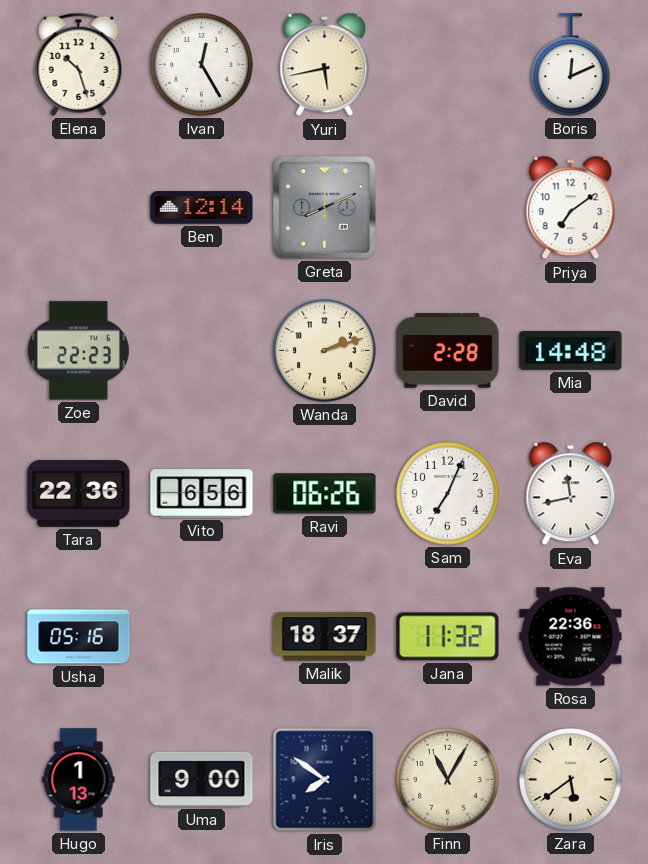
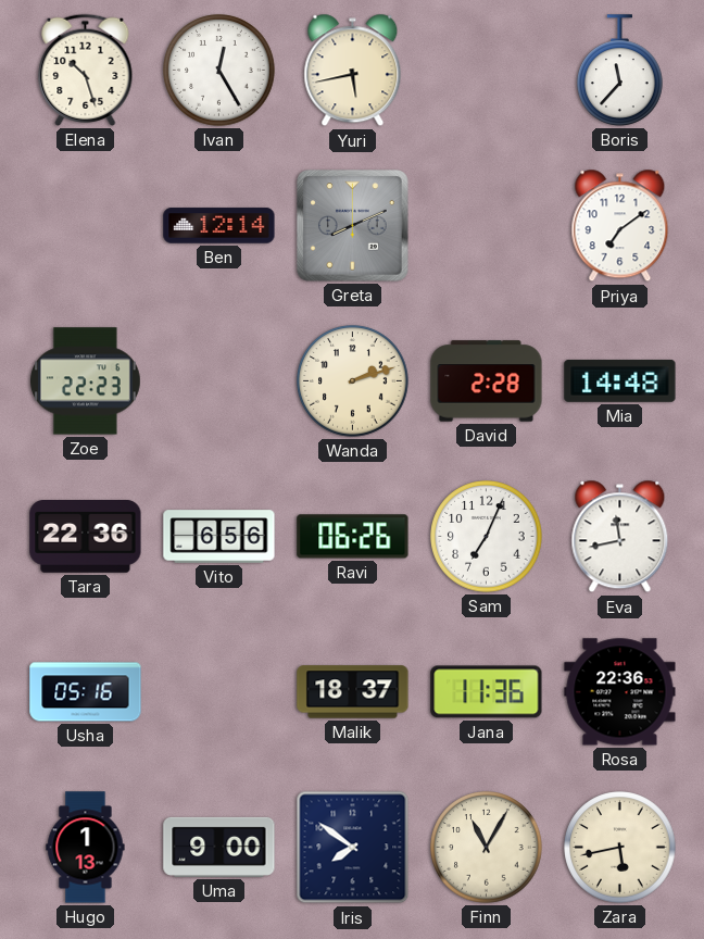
Boris: 12:11 -> 11:37 (620, 71)
Jana: 11:32 -> 11:36 (487, 692)
Zara: 5:39 -> 5:43 (620, 848)
